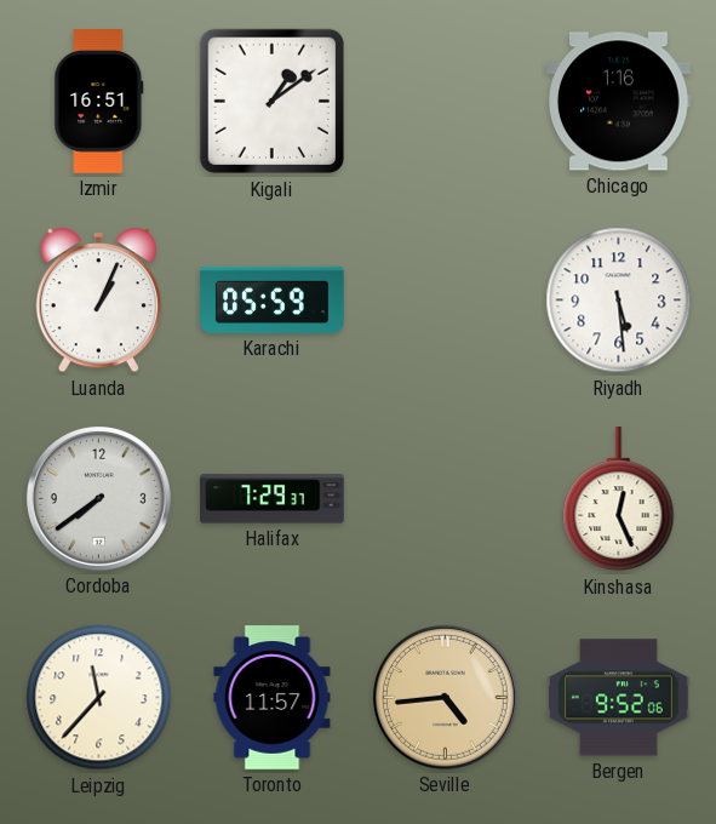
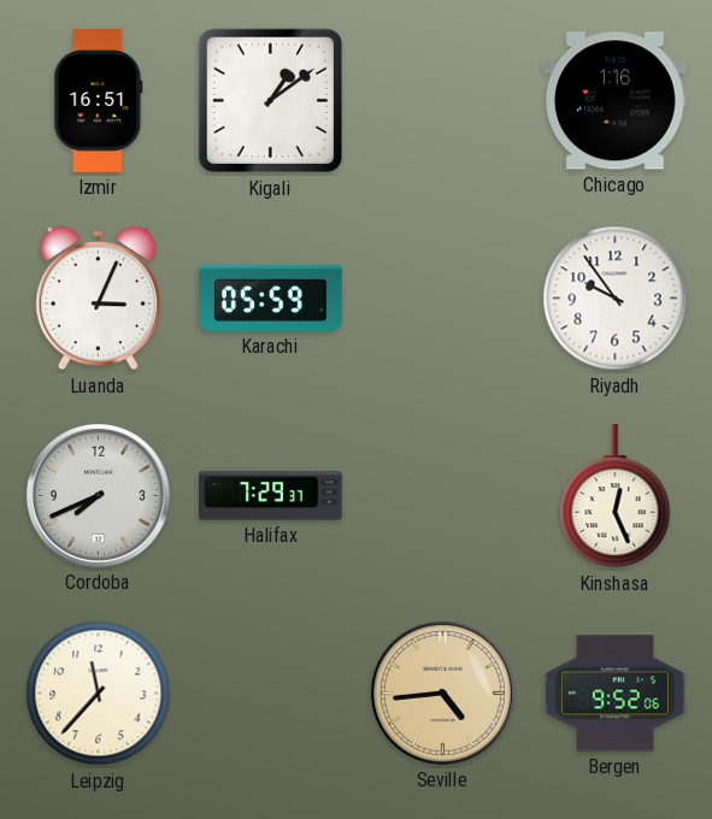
Luanda: 1:04 -> 3:04 (98, 300)
Riyadh: 5:29 -> 9:54 (616, 299)
Cordoba: 7:39 -> 7:41 (99, 496)
Toronto: 11:57 -> none (273, 698)
